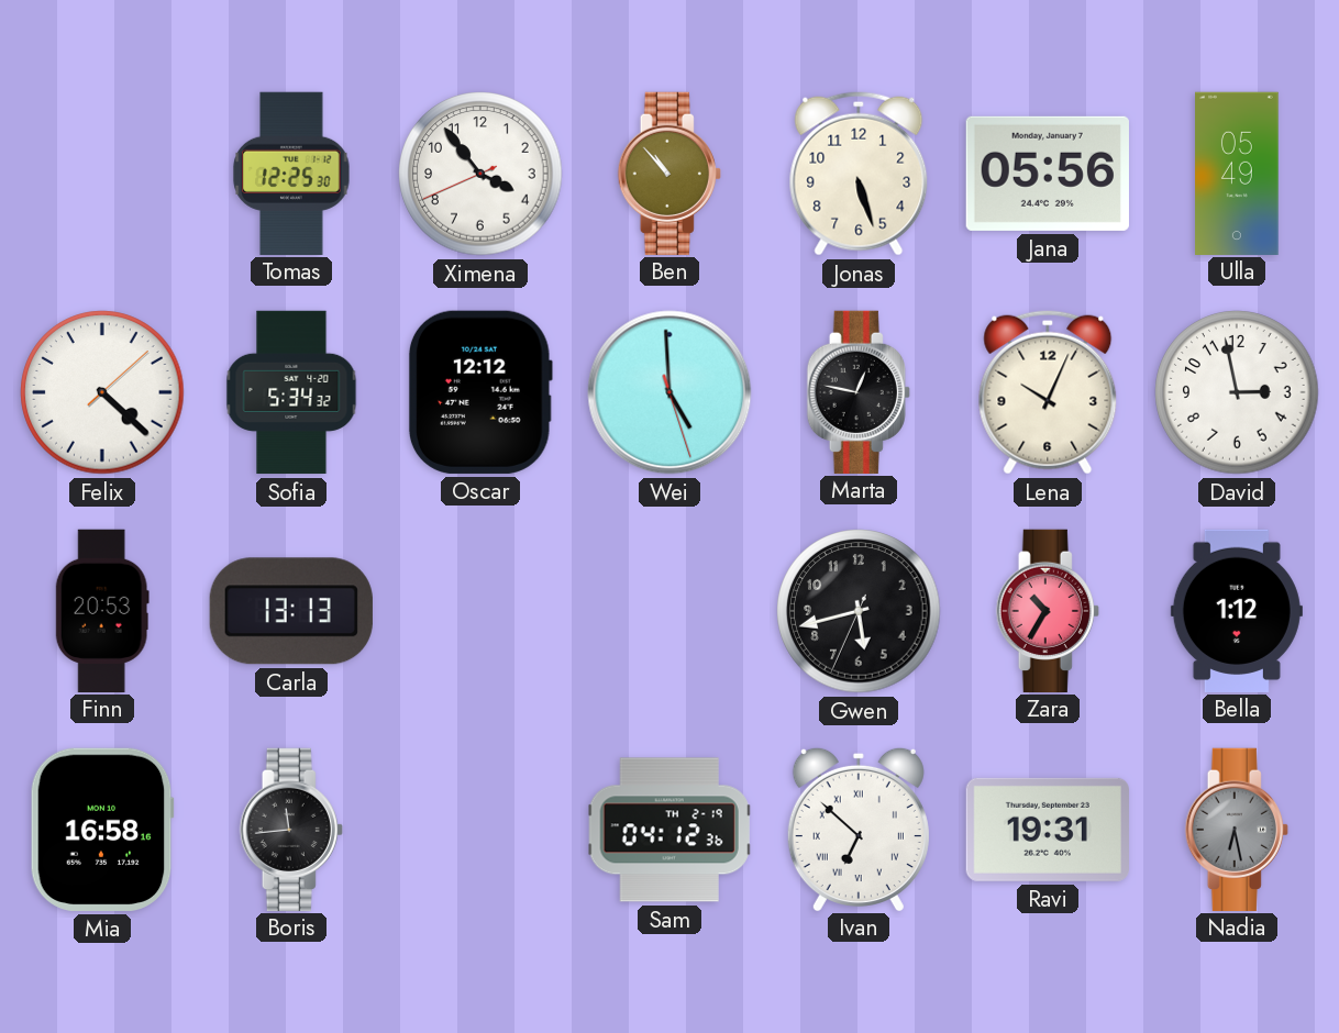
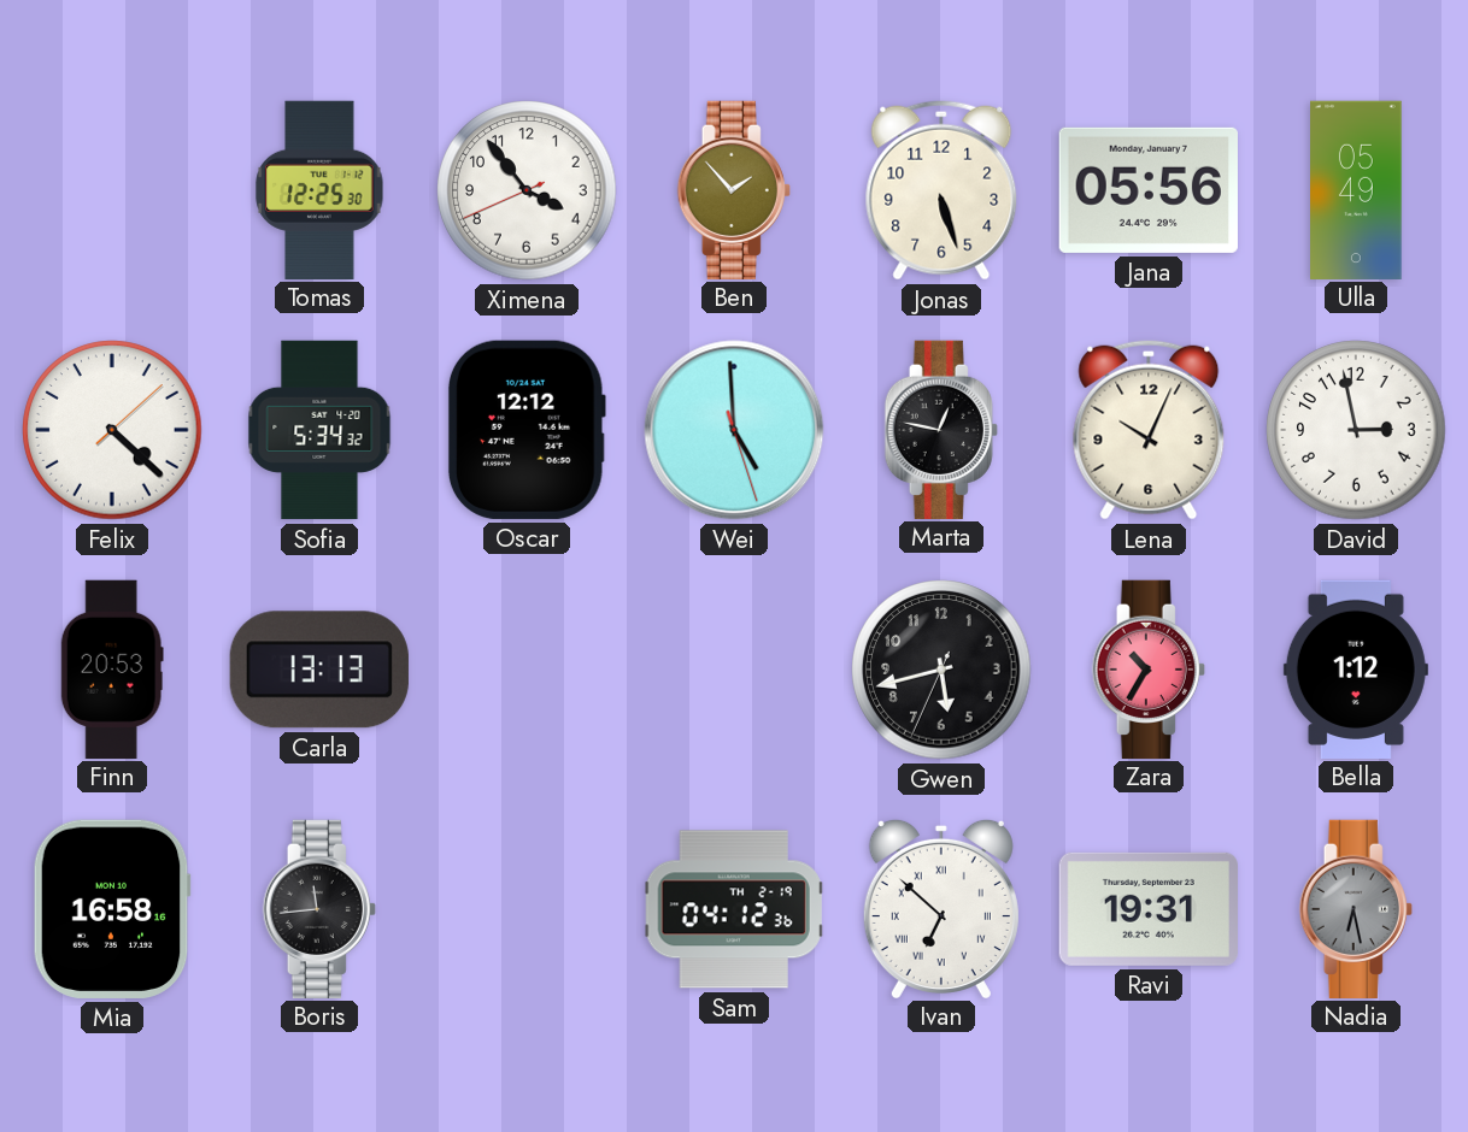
Ben: 10:53 -> 1:53 (734, 189)
